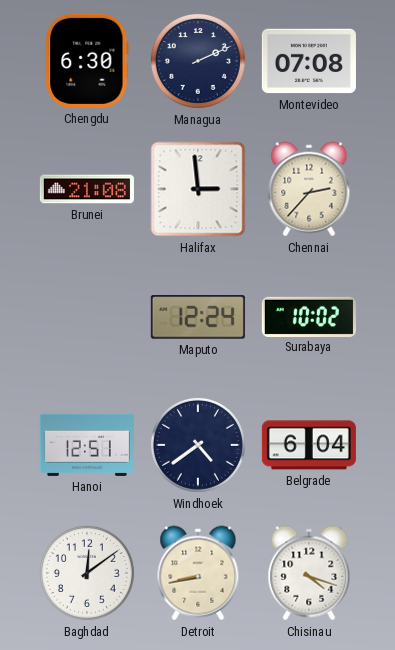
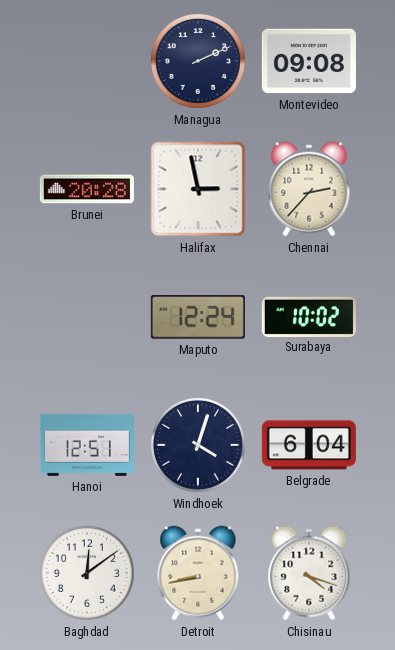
Chengdu: 6:30 -> none (87, 61)
Montevideo: 07:08 -> 09:08 (309, 61)
Brunei: 21:08 -> 20:28 (87, 189)
Halifax: 2:59 -> 2:58 (198, 189)
Windhoek: 4:39 -> 4:03 (198, 445)
